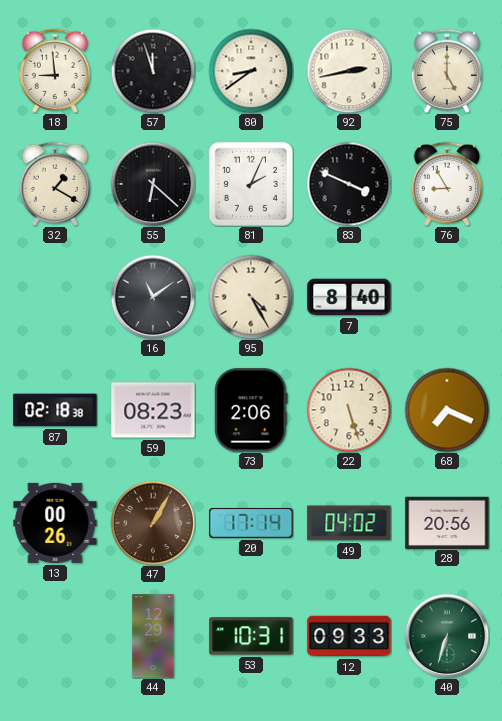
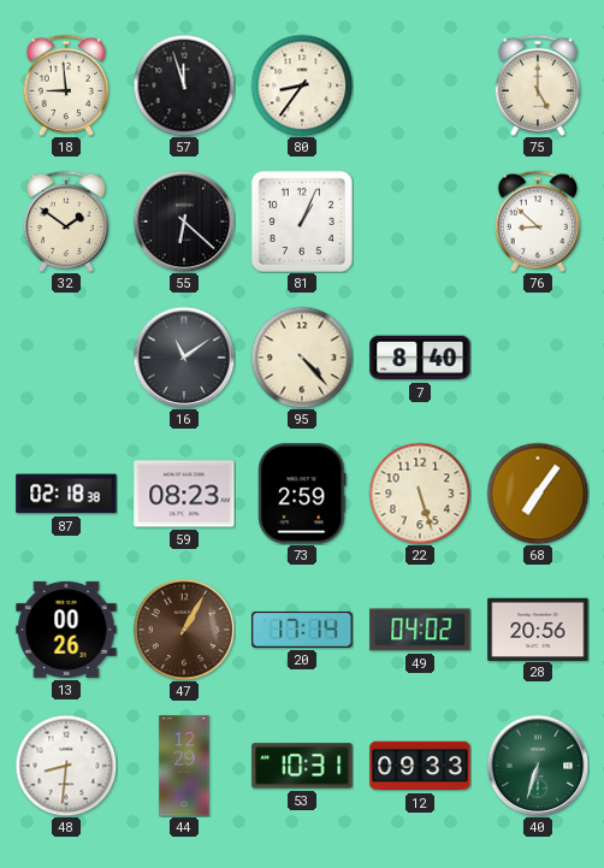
80: 8:39 -> 8:36 (302, 85)
92: 2:43 -> none (349, 71)
32: 1:20 -> 1:51 (66, 222)
81: 2:04 -> 1:04 (302, 222)
83: 3:49 -> none (349, 184)
76: 8:55 -> 8:52 (538, 222)
95: 4:25 -> 4:23 (302, 358)
73: 2:06 -> 2:59 (302, 494)
68: 7:19 -> 7:06 (538, 494)
48: none -> 8:31 (66, 766)
